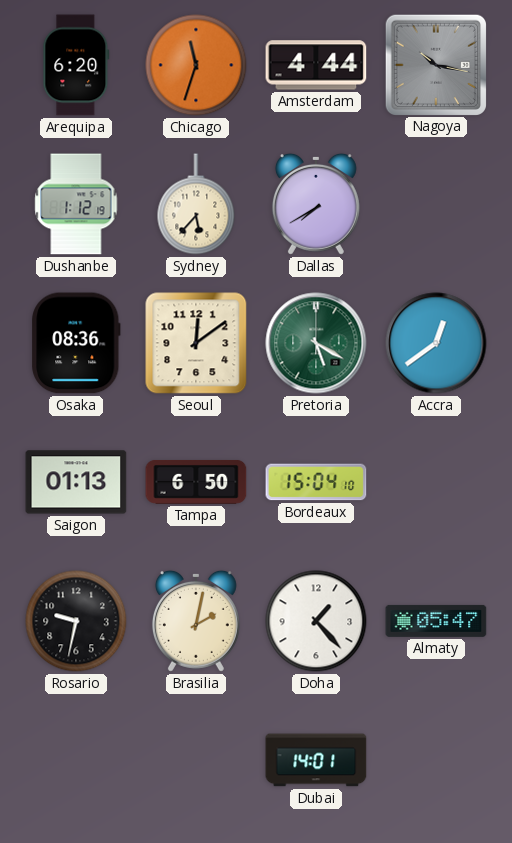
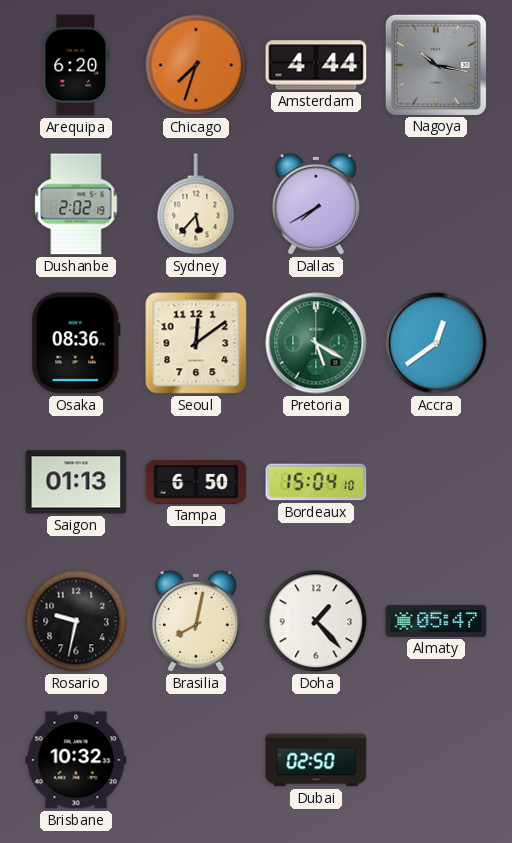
Chicago: 11:33 -> 7:33 (196, 65)
Dushanbe: 1:12 -> 2:02 (76, 204)
Brasilia: 2:02 -> 8:02 (196, 621)
Brisbane: none -> 10:32 (76, 760)
Dubai: 14:01 -> 02:50 (316, 760)
